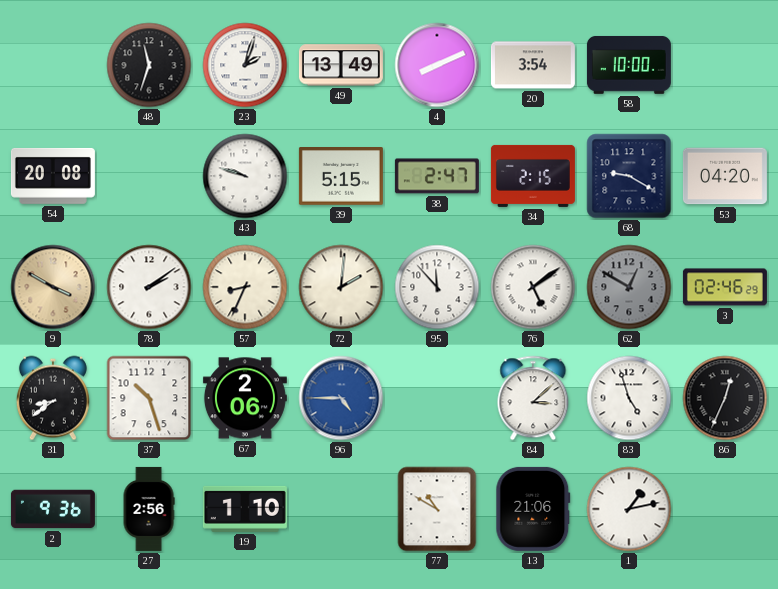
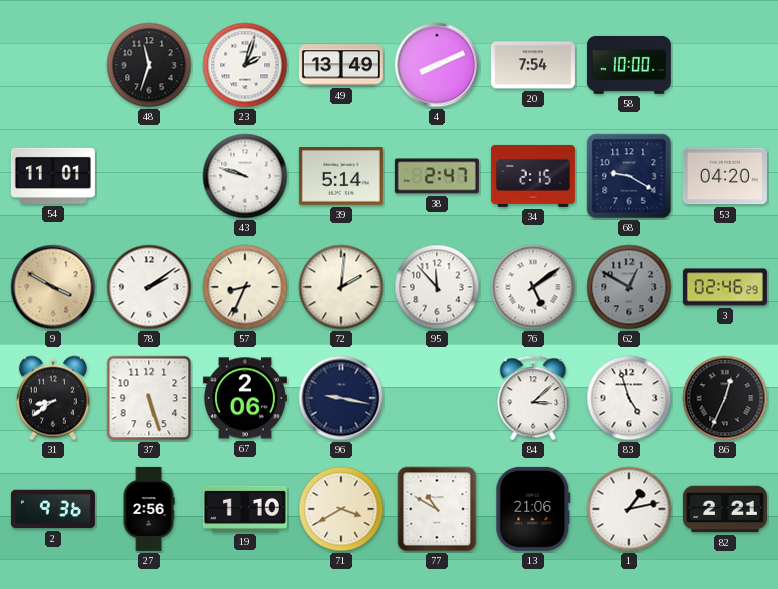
20: 3:54 -> 7:54 (533, 65)
54: 20:08 -> 11:01 (53, 176)
39: 5:15 -> 5:14 (341, 177)
37: 10:27 -> 5:27 (149, 398)
96: 4:45 -> 9:17 (341, 398)
96 dial: blue -> navy (341, 398)
71: none -> 3:40 (341, 509)
82: none -> 2:21 (725, 509)
